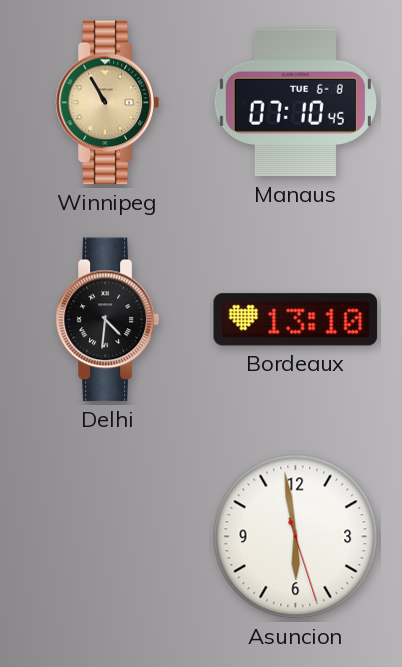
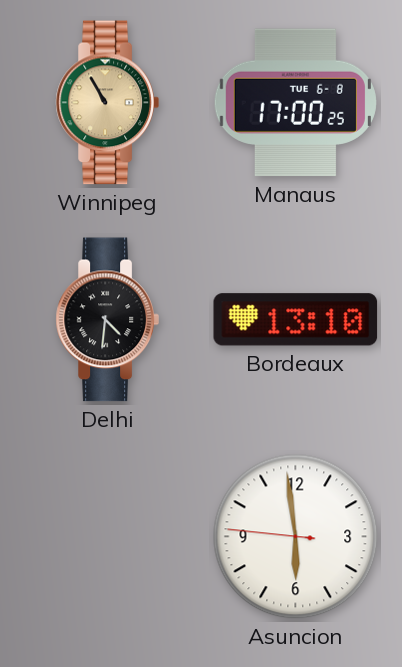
Manaus: 07:10 -> 17:00 (295, 103)
Asuncion: 5:58:27 -> 5:58:46 (296, 537)
